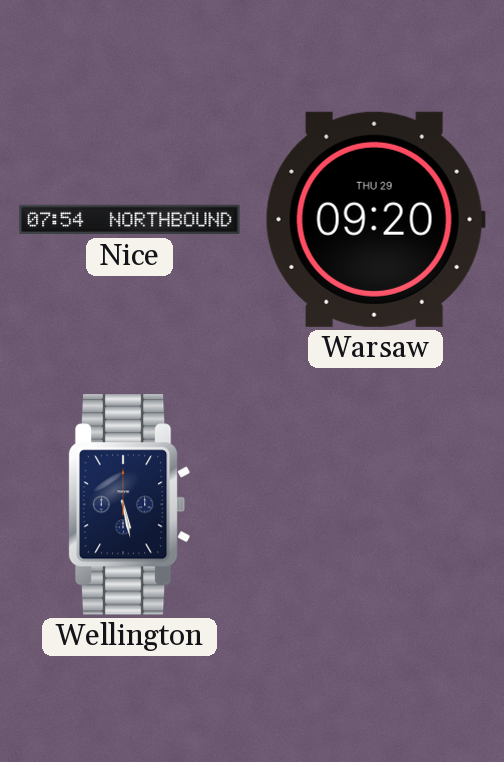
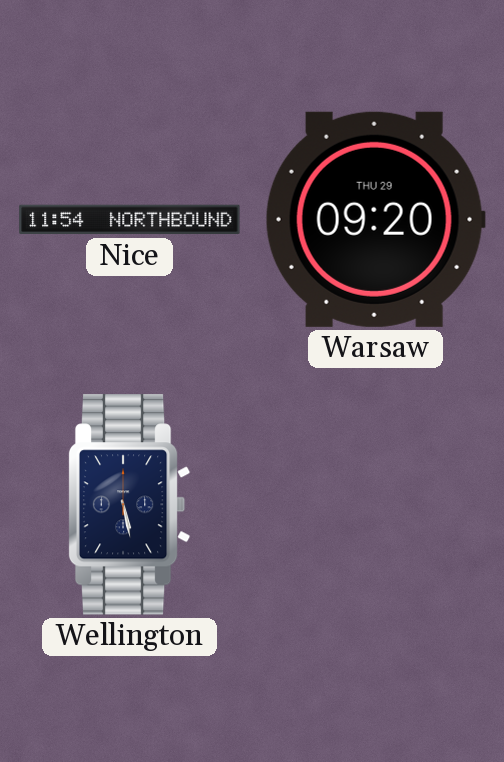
Nice: 07:54 -> 11:54 (130, 220)
